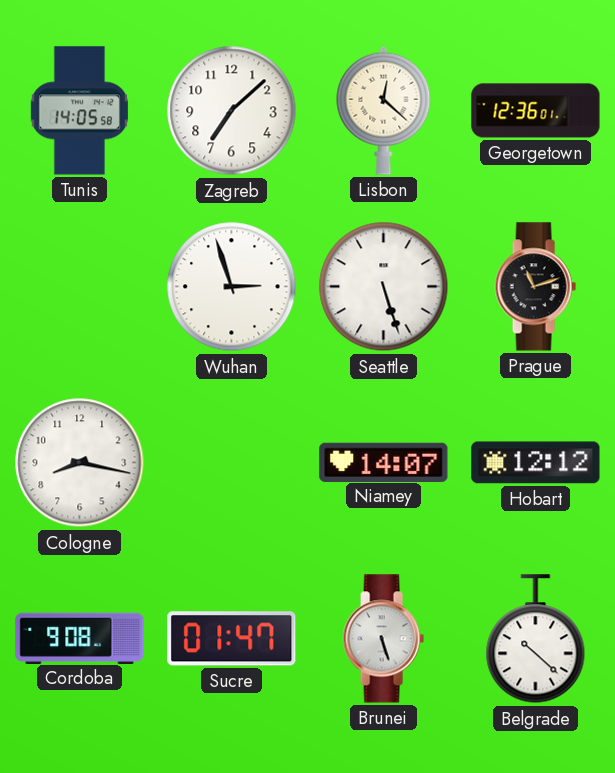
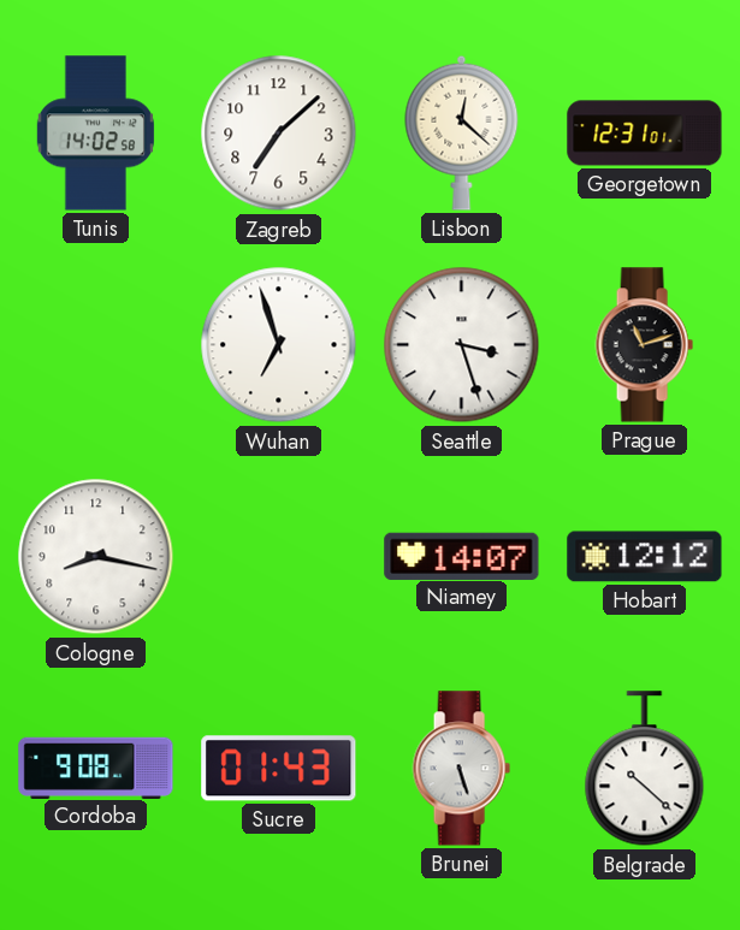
Tunis: 14:05 -> 14:02 (95, 134)
Georgetown: 12:36 -> 12:31 (645, 134)
Wuhan: 2:57 -> 6:57 (279, 345)
Seattle: 5:27 -> 3:27 (462, 345)
Sucre: 01:47 -> 01:43 (279, 769)
